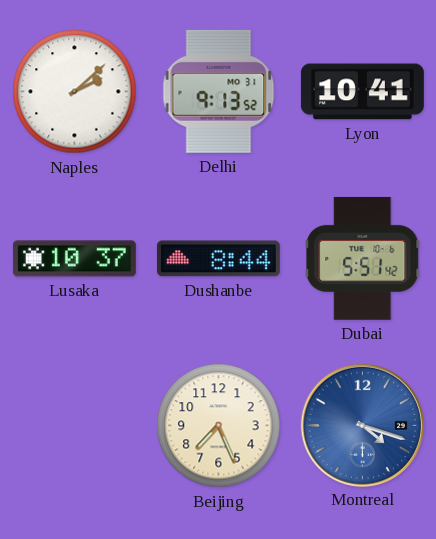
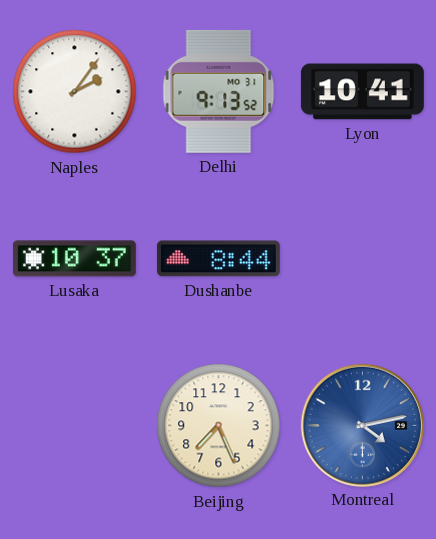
Naples: 2:08 -> 2:06 (75, 92)
Dubai: 5:51 -> none (363, 258)
Montreal: 4:18 -> 4:13 (362, 425)
